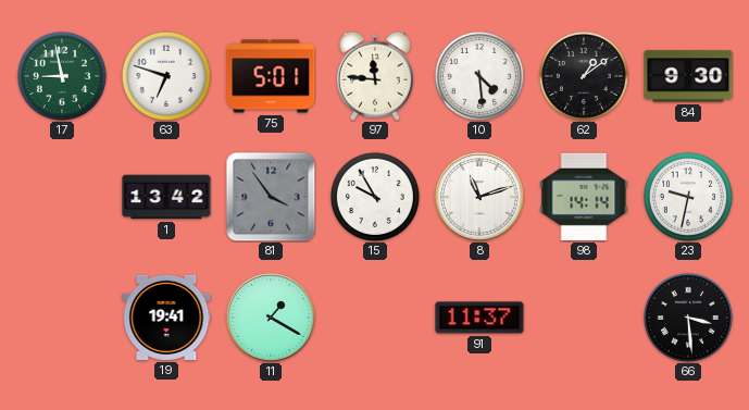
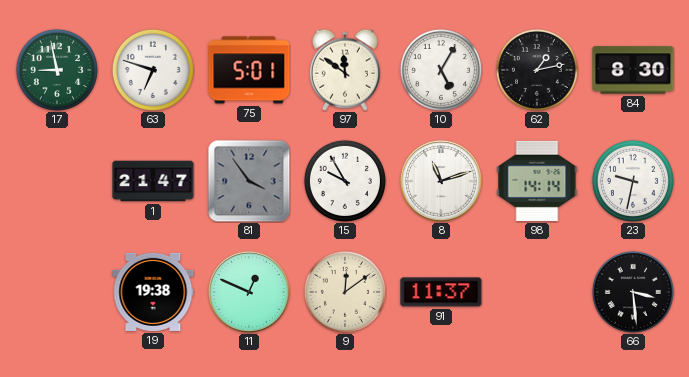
97: 11:46 -> 11:51 (345, 70)
10: 4:29 -> 5:05 (441, 70)
62: 1:09 -> 1:13 (537, 70)
84: 9:30 -> 8:30 (633, 70)
1: 13:42 -> 21:47 (153, 181)
19: 19:41 -> 19:38 (153, 292)
11: 1:20 -> 12:49 (249, 292)
9: none -> 12:09 (345, 292)
